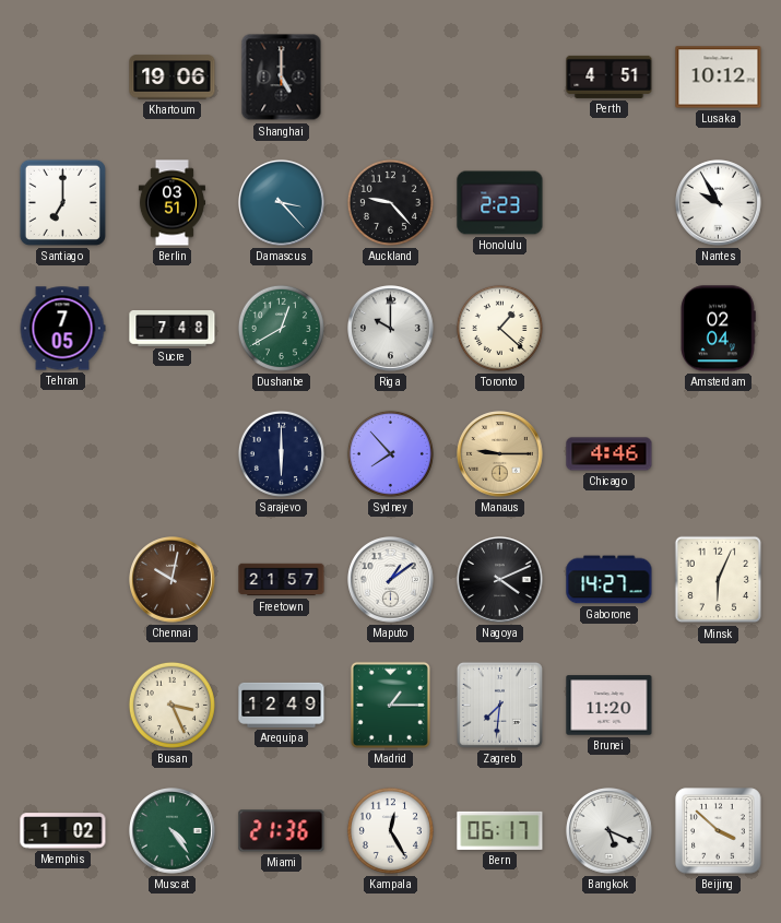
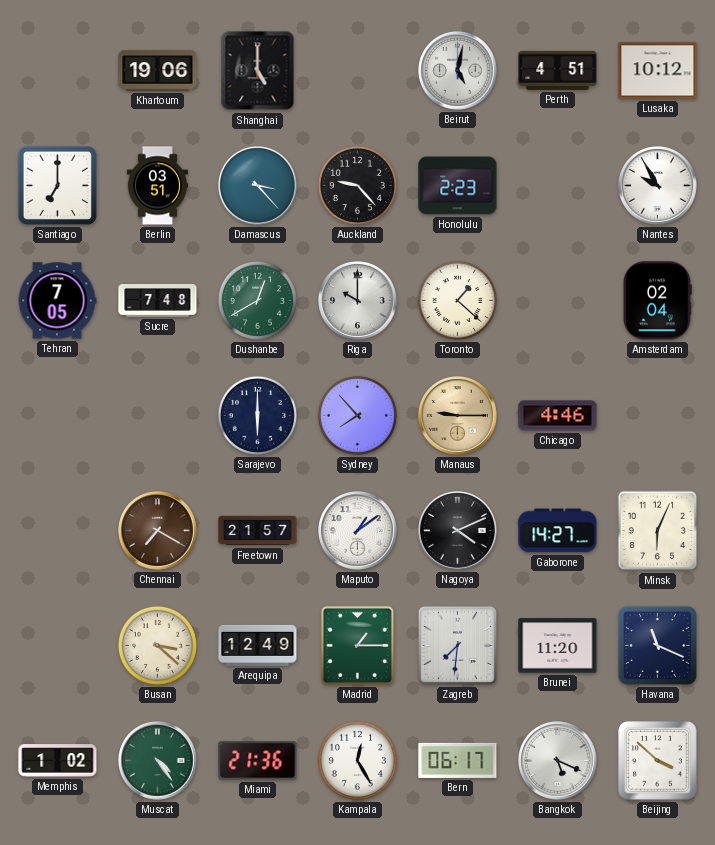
Beirut: none -> 5:02 (458, 71)
Chennai: 10:02 -> 7:20 (158, 531)
Busan: 3:26 -> 3:22 (157, 645)
Havana: none -> 11:19 (657, 645)
